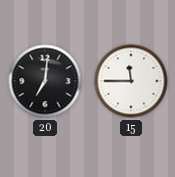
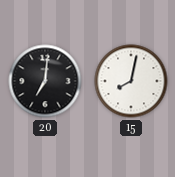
15: 11:45 -> 8:02 (131, 81)
